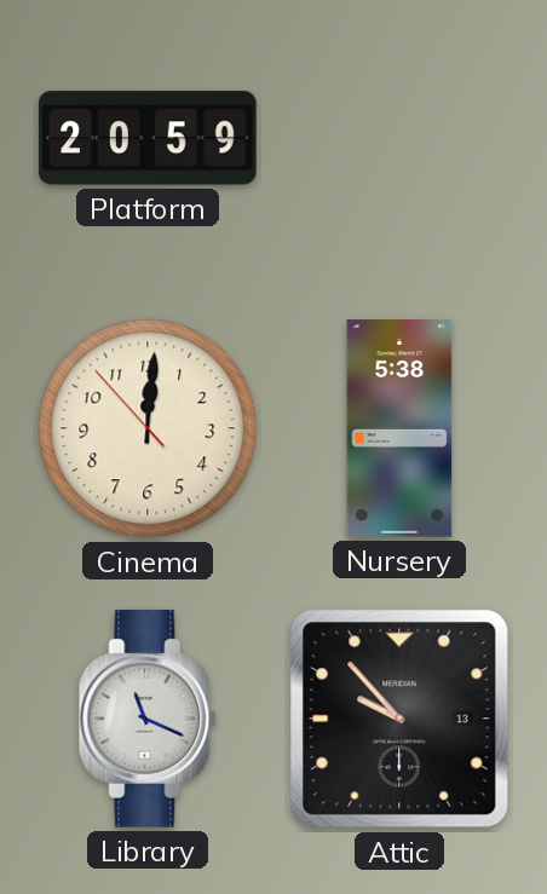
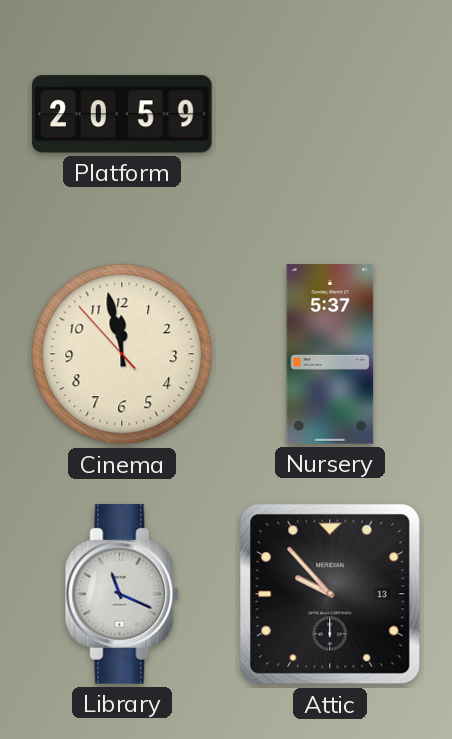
Cinema: 12:00 -> 11:57 (122, 354)
Nursery: 5:38 -> 5:37 (330, 355)
